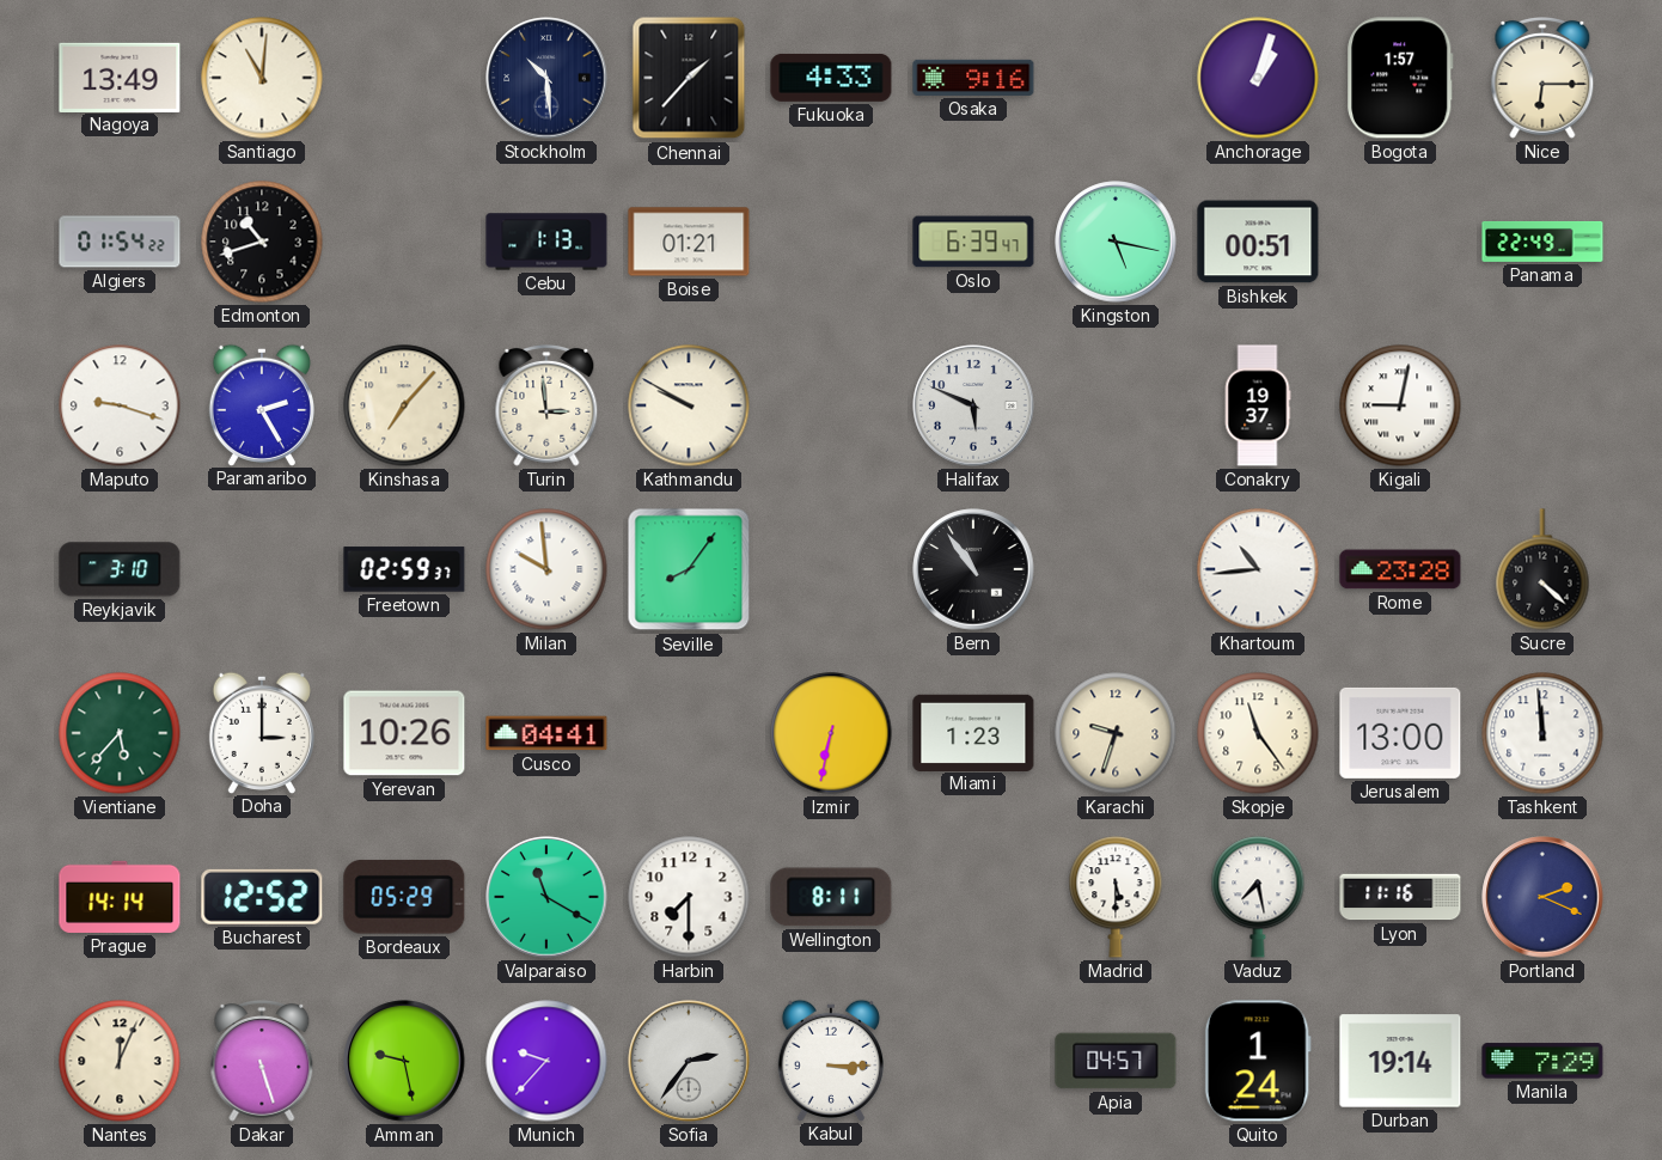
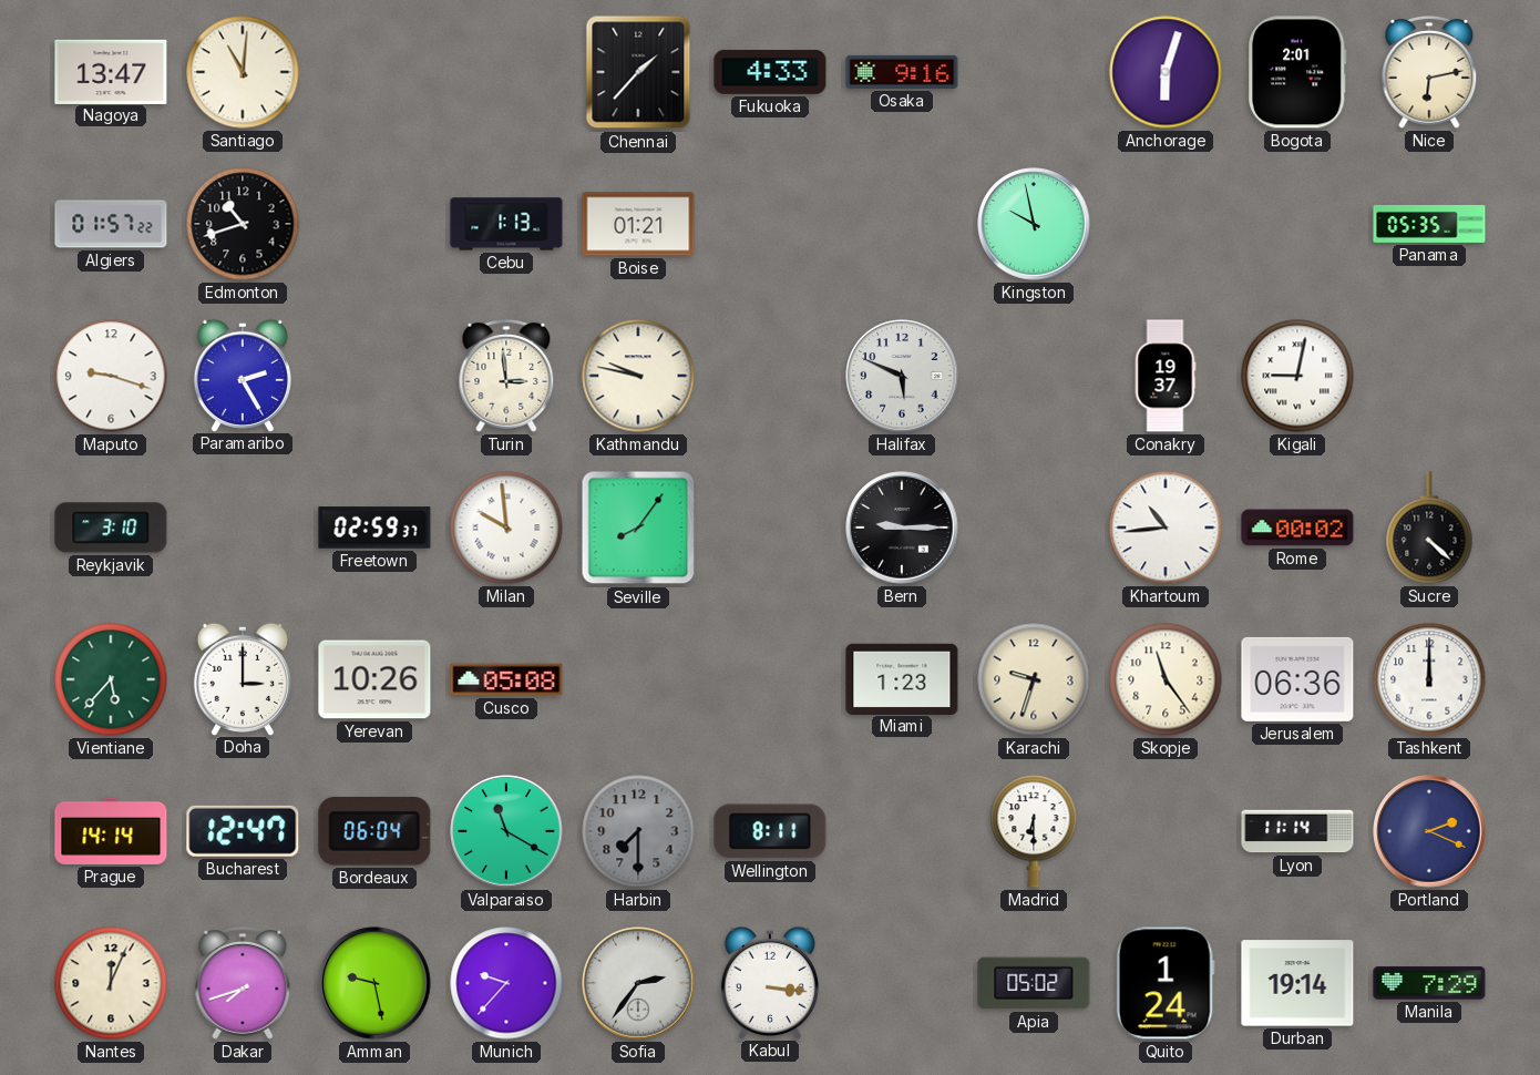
Nagoya: 13:49 -> 13:47 (111, 71)
Stockholm: 10:29 -> none (546, 78)
Anchorage: 1:03 -> 6:03 (1166, 72)
Bogota: 1:57 -> 2:01 (1297, 72)
Nice: 6:15 -> 6:13 (1429, 73)
Algiers: 01:54 -> 01:57 (111, 224)
Oslo: 6:39 -> none (973, 242)
Kingston: 5:17 -> 9:58 (1034, 224)
Bishkek: 00:51 -> none (1258, 242)
Panama: 22:49 -> 05:35 (1429, 224)
Kinshasa: 7:07 -> none (404, 405)
Kathmandu: 9:50 -> 9:47 (638, 376)
Bern: 10:54 -> 9:15 (902, 528)
Rome: 23:28 -> 00:02 (1297, 528)
Cusco: 04:41 -> 05:08 (506, 679)
Izmir: 6:32 -> none (831, 733)
Jerusalem: 13:00 -> 06:36 (1297, 679)
Tashkent: 11:59 -> 12:00 (1429, 679)
Bucharest: 12:52 -> 12:47 (243, 831)
Bordeaux: 05:29 -> 06:04 (374, 831)
Harbin dial: white -> grey (638, 831)
Madrid: 5:30 -> 6:30 (1034, 831)
Vaduz: 7:28 -> none (1258, 897)
Lyon: 11:16 -> 11:14 (1297, 831)
Dakar: 5:27 -> 7:42 (243, 984)
Kabul: 3:15 -> 3:16 (770, 982)
Apia: 04:57 -> 05:02 (1034, 983)
